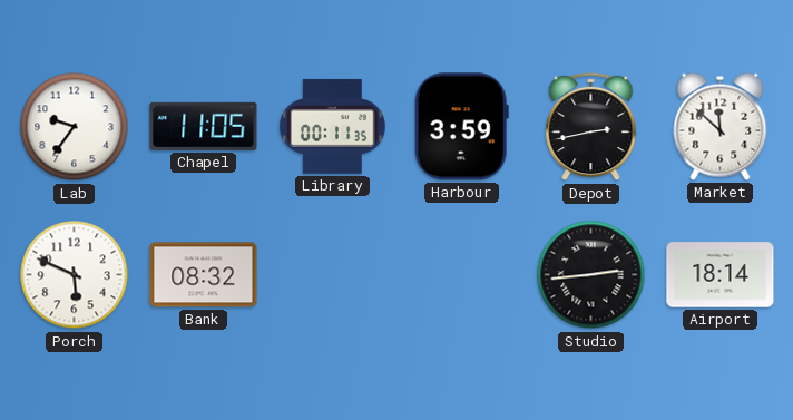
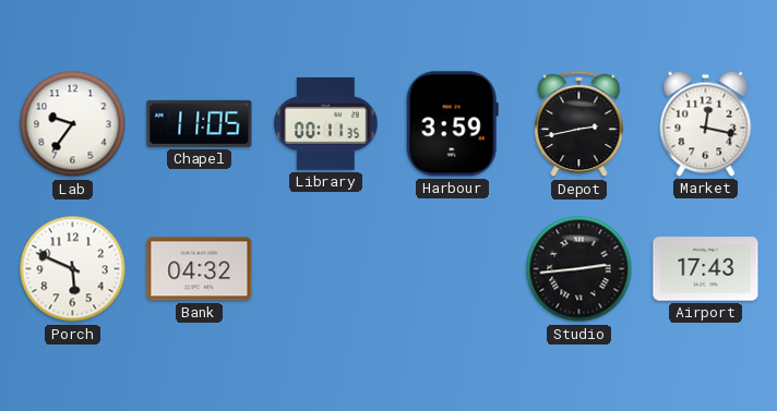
Market: 11:52 -> 12:17 (706, 123)
Bank: 08:32 -> 04:32 (200, 269)
Airport: 18:14 -> 17:43 (706, 269)
